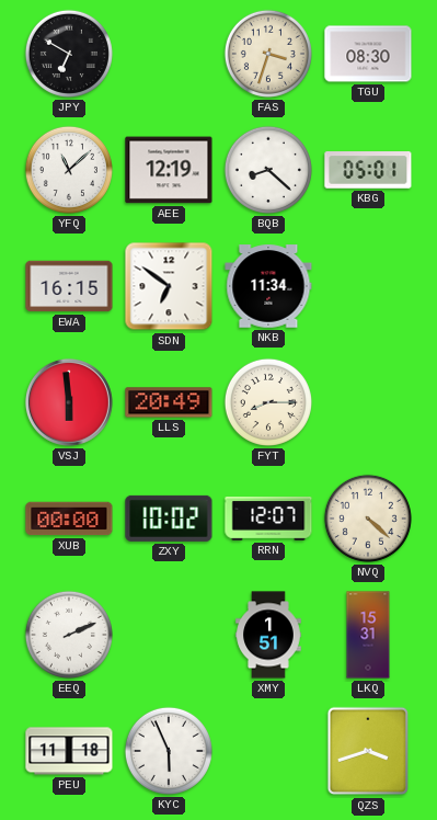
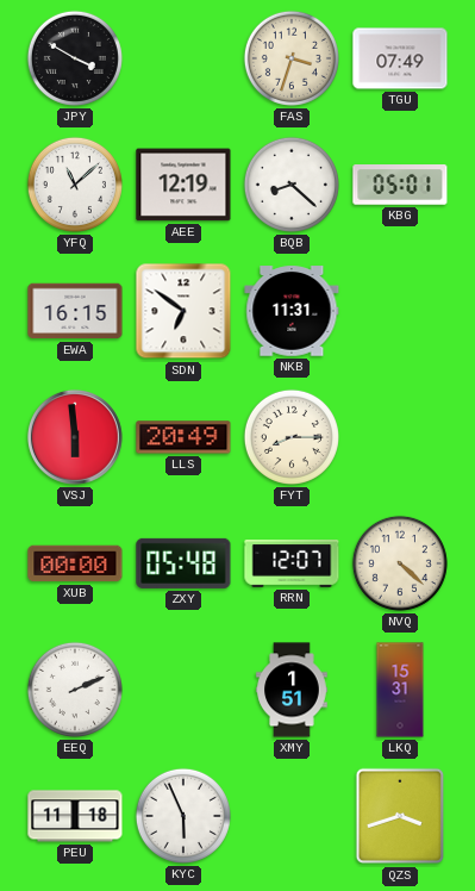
JPY: 6:50 -> 3:50 (75, 58)
TGU: 08:30 -> 07:49 (400, 58)
NKB: 11:34 -> 11:31 (292, 311)
ZXY: 10:02 -> 05:48 (183, 563)
